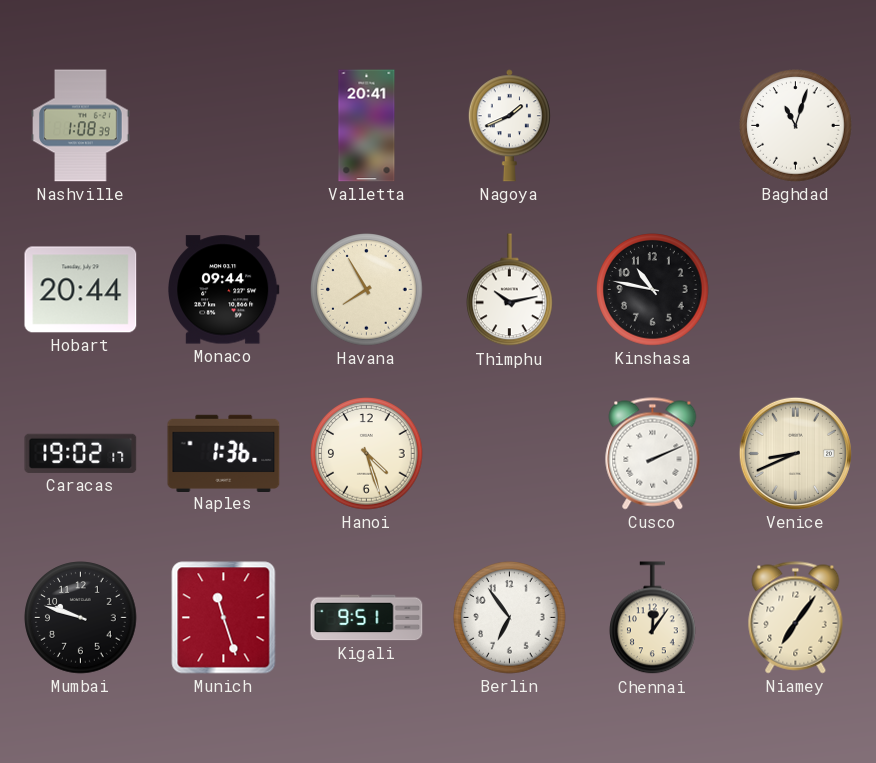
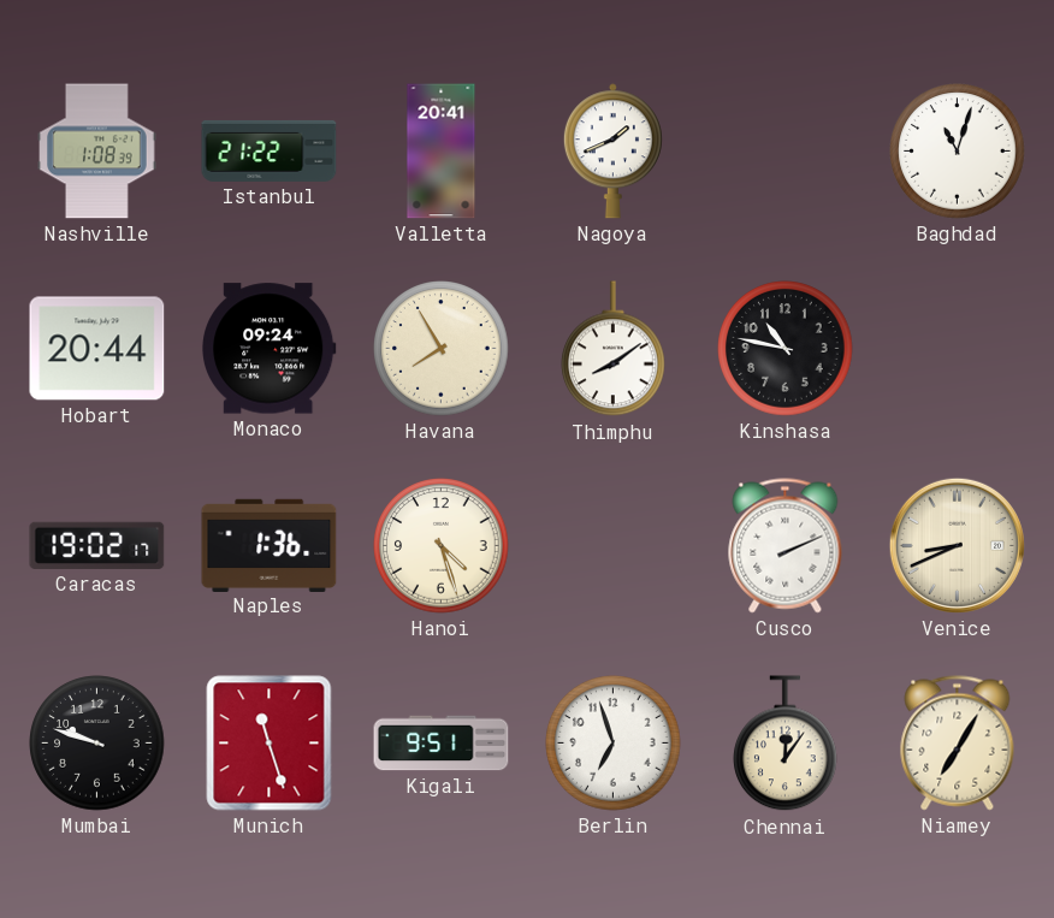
Istanbul: none -> 21:22 (270, 150)
Monaco: 09:44 -> 09:24 (270, 349)
Thimphu: 10:13 -> 8:09 (614, 349)
Berlin: 6:54 -> 6:57 (614, 744)
Niamey: 7:06 -> 7:05 (958, 744)
